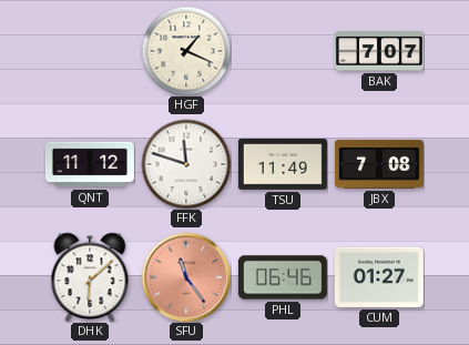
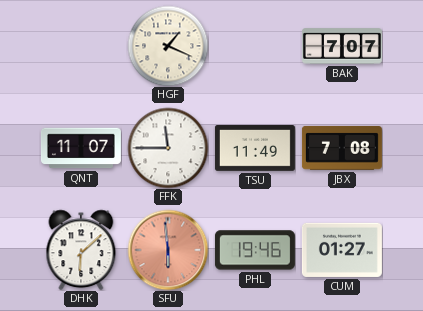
QNT: 11:12 -> 11:07 (81, 148)
FFK: 11:48 -> 11:45 (168, 148)
SFU: 11:24 -> 5:59 (168, 250)
PHL: 06:46 -> 19:46 (255, 250)
